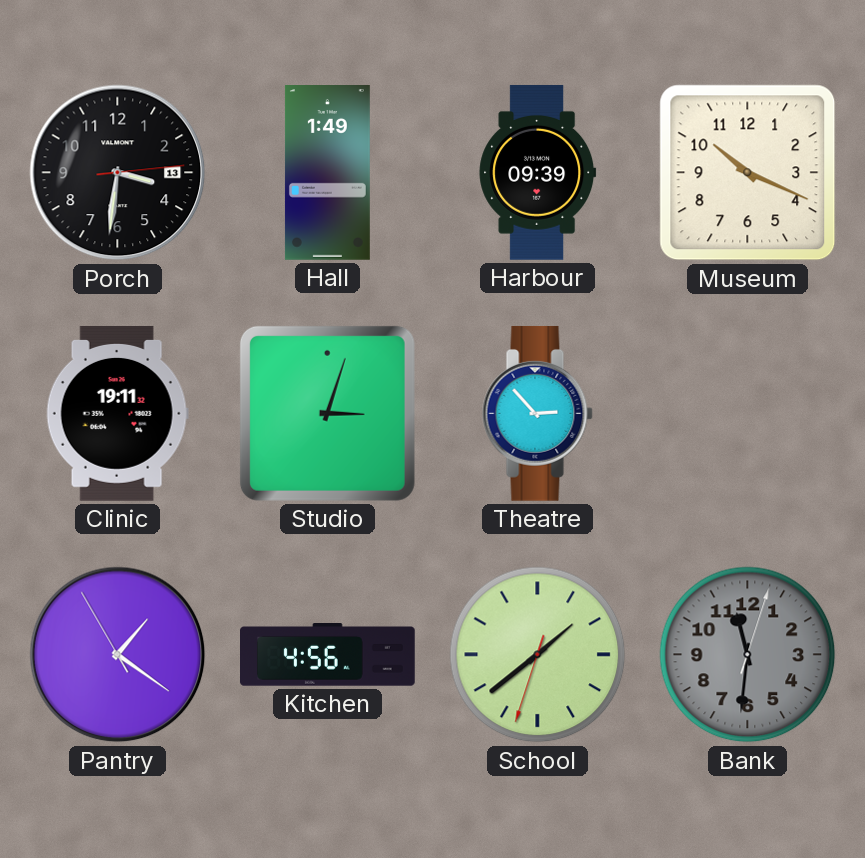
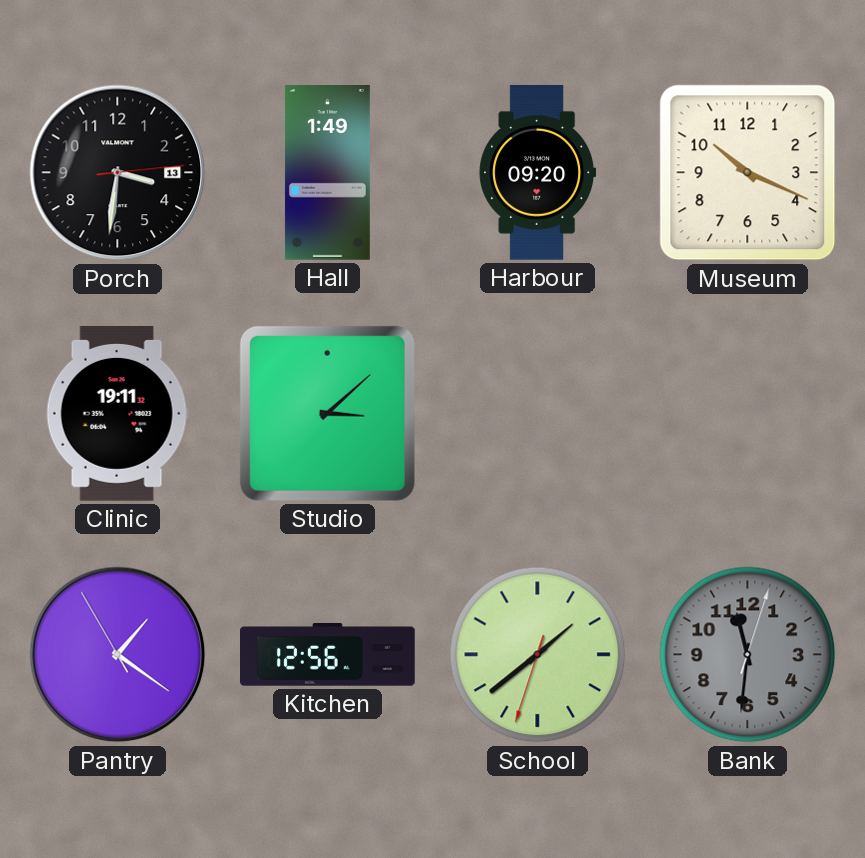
Harbour: 09:39 -> 09:20 (538, 172)
Studio: 3:03 -> 3:08 (327, 413)
Theatre: 2:53 -> none (537, 413)
Kitchen: 4:56 -> 12:56 (328, 655)
